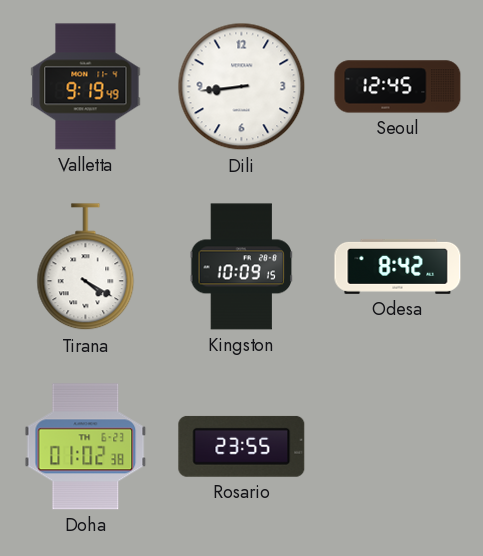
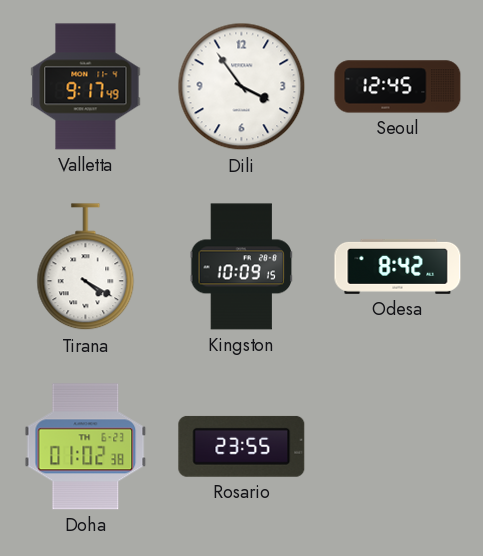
Valletta: 9:19 -> 9:17 (86, 87)
Dili: 8:44 -> 3:54 (242, 87)
